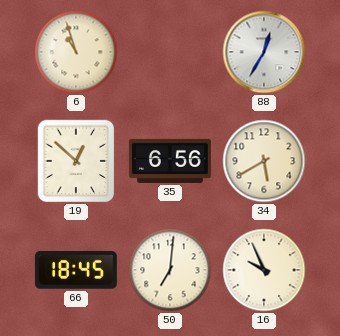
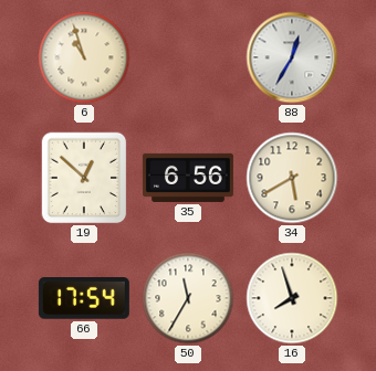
66: 18:45 -> 17:54 (84, 299)
50: 7:01 -> 11:35 (188, 298)
16: 9:56 -> 7:57 (292, 298)
